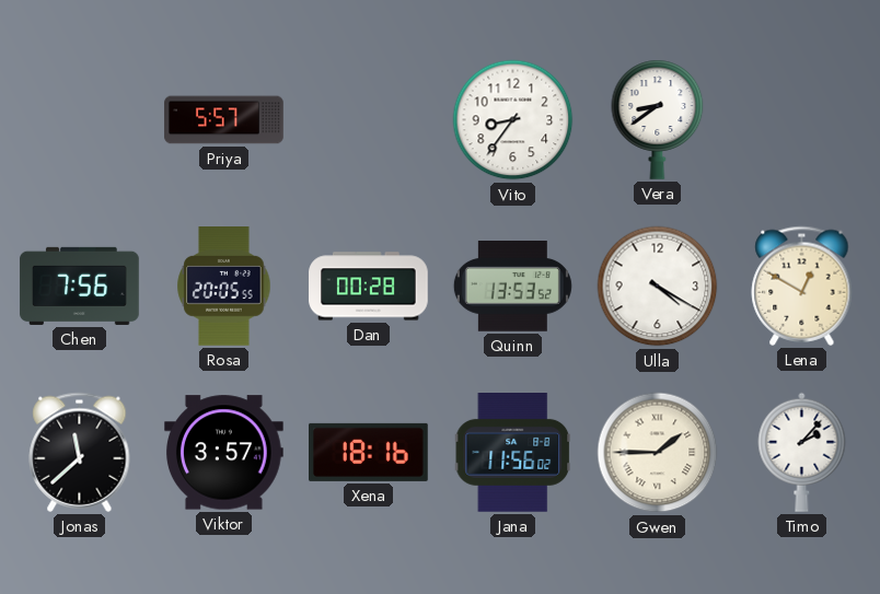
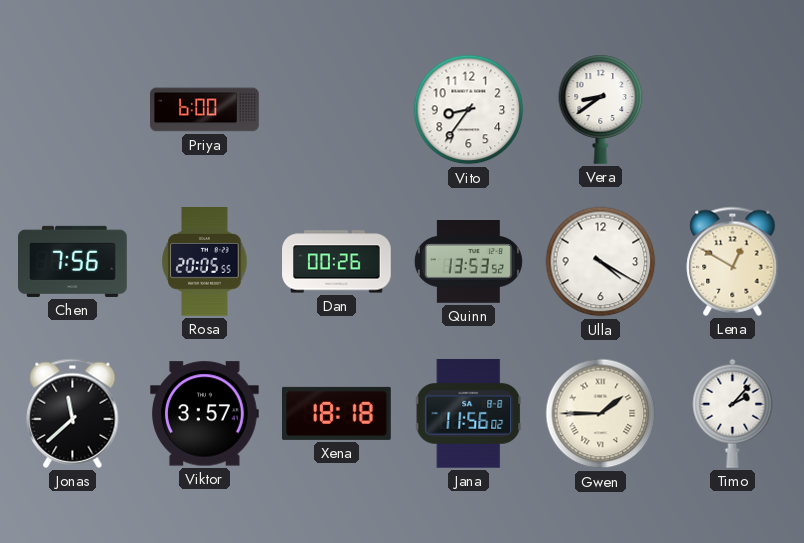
Priya: 5:57 -> 6:00 (205, 110)
Dan: 00:28 -> 00:26 (337, 262)
Xena: 18:16 -> 18:18 (337, 413)
